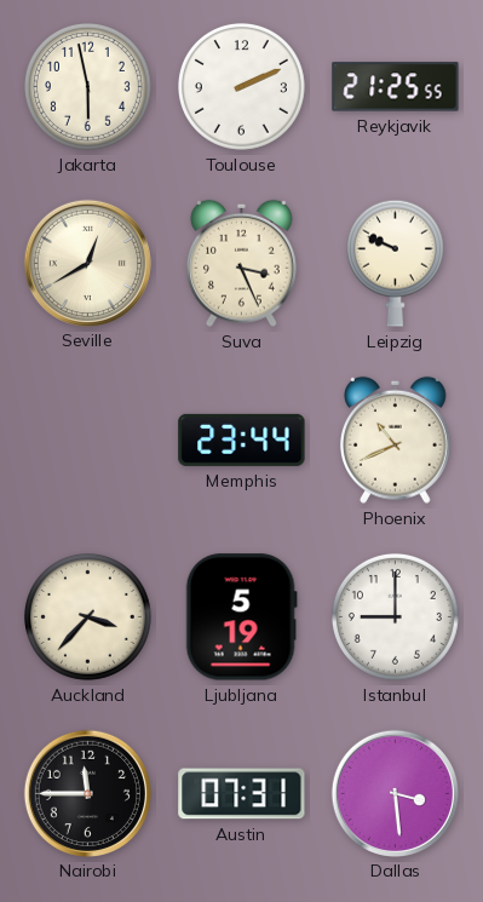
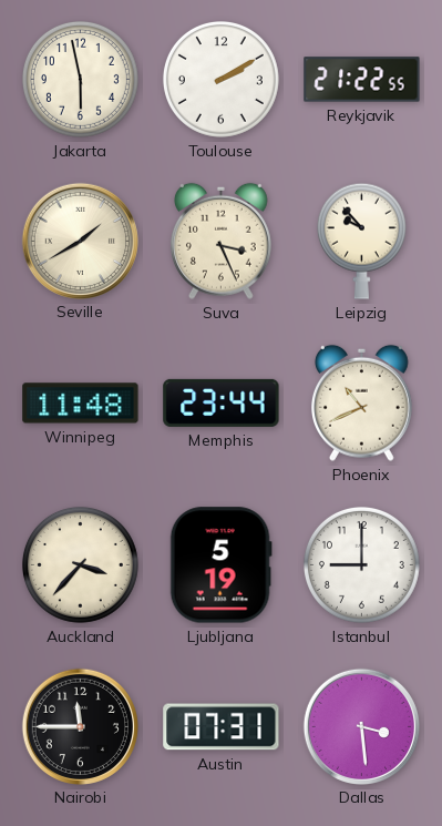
Toulouse: 2:11 -> 2:10 (220, 79)
Reykjavik: 21:25 -> 21:22 (362, 80)
Seville: 12:40 -> 1:40 (80, 241)
Leipzig: 9:49 -> 9:53 (361, 241)
Winnipeg: none -> 11:48 (81, 404)
